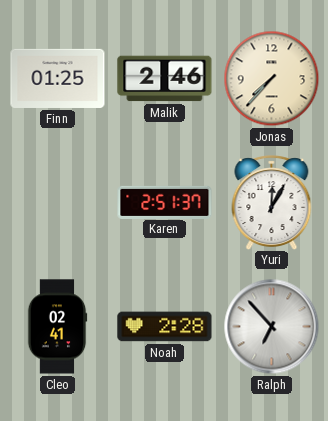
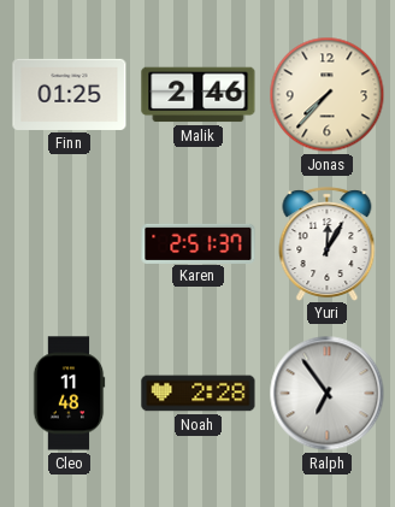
Cleo: 02:41 -> 11:48 (69, 394)
Ralph: 6:53 -> 6:54 (328, 394)
